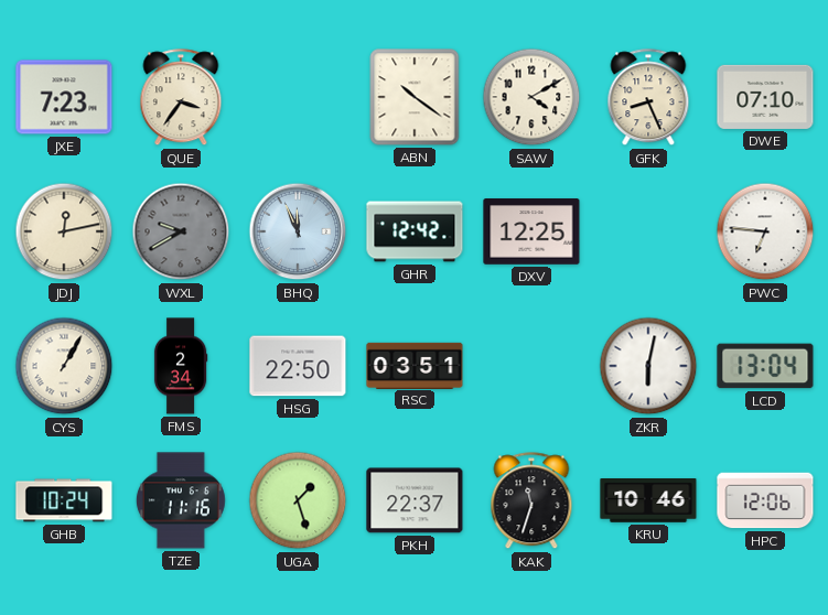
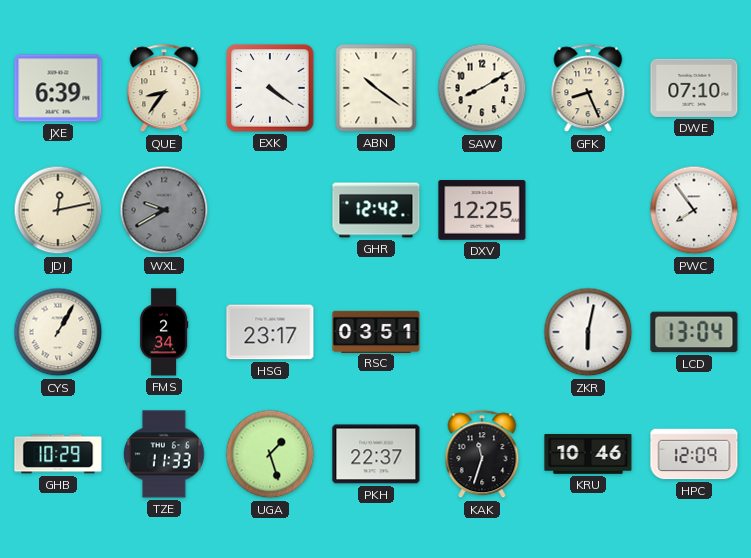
JXE: 7:23 -> 6:39 (58, 88)
QUE: 3:36 -> 8:36 (164, 89)
EXK: none -> 4:21 (270, 88)
SAW: 4:10 -> 8:10 (482, 88)
BHQ: 11:56 -> none (298, 231)
PWC: 6:46 -> 7:54 (694, 210)
HSG: 22:50 -> 23:17 (270, 332)
GHB: 10:24 -> 10:29 (58, 454)
TZE: 11:16 -> 11:33 (164, 454)
HPC: 12:06 -> 12:09 (694, 454)
